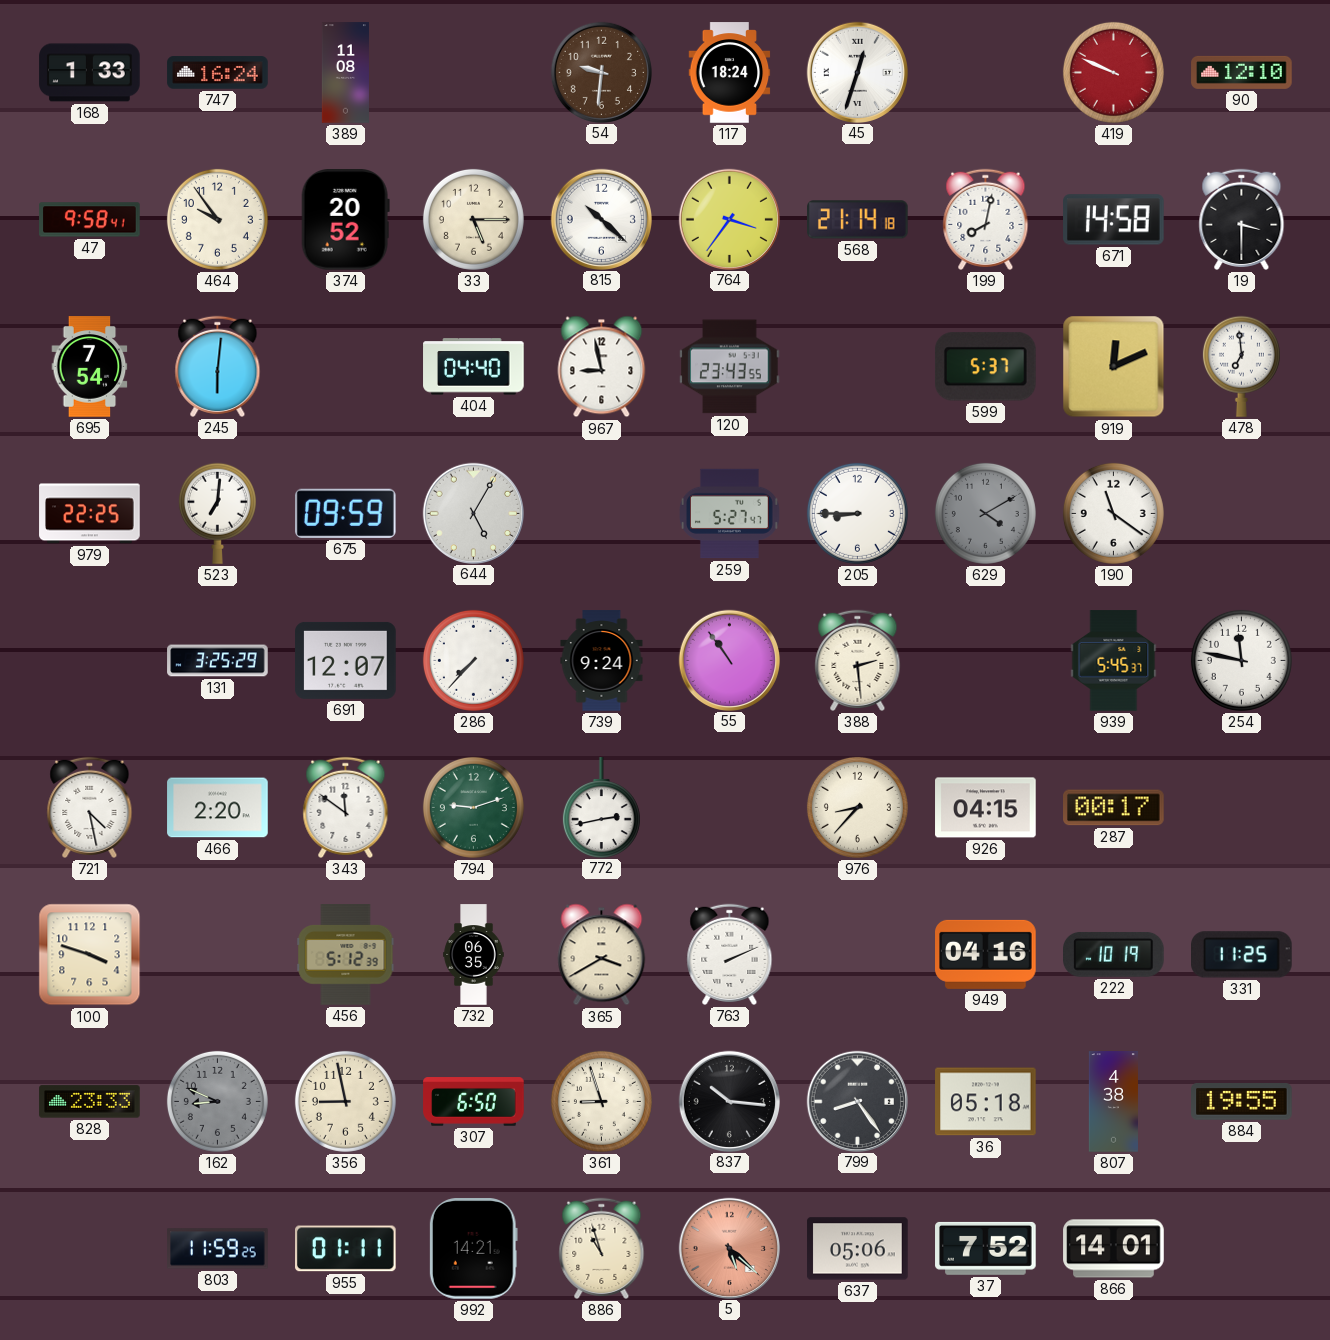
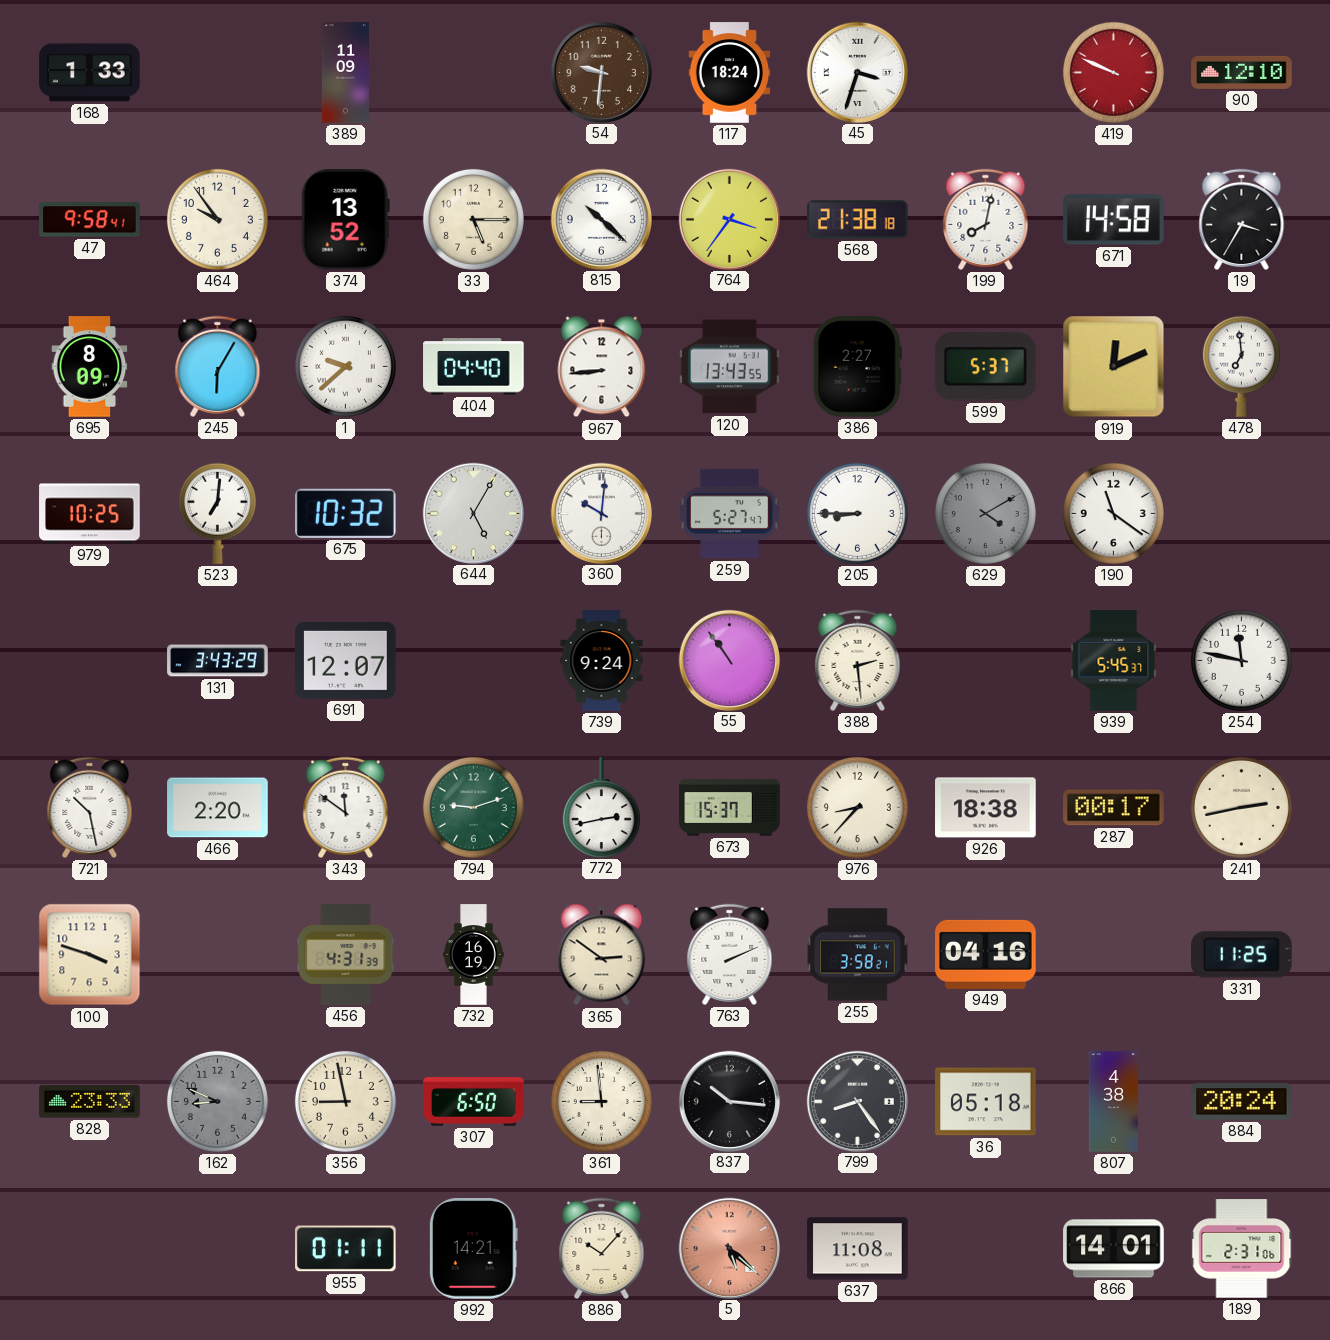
747: 16:24 -> none (218, 73)
389: 11:08 -> 11:09 (345, 73)
45: 12:33 -> 3:33 (857, 72)
374: 20:52 -> 13:52 (345, 220)
568: 21:14 -> 21:38 (858, 220)
19: 3:30 -> 3:35 (1242, 219)
695: 7:54 -> 8:09 (90, 367)
245: 6:01 -> 6:05 (218, 366)
1: none -> 9:38 (345, 366)
967: 8:58 -> 8:44 (602, 367)
120: 23:43 -> 13:43 (730, 367)
386: none -> 2:27 (857, 367)
979: 22:25 -> 10:25 (90, 514)
675: 09:59 -> 10:32 (346, 513)
360: none -> 10:01 (601, 513)
131: 3:25 -> 3:43 (218, 661)
286: 7:37 -> none (473, 660)
721: 4:28 -> 10:28 (90, 807)
673: none -> 15:37 (730, 807)
926: 04:15 -> 18:38 (986, 808)
241: none -> 2:43 (1241, 807)
456: 5:12 -> 4:31 (346, 955)
732: 06:35 -> 16:19 (474, 955)
365: 3:40 -> 2:51 (602, 955)
255: none -> 3:58 (858, 955)
222: 10:19 -> none (1114, 954)
361: 8:57 -> 8:59 (601, 1101)
884: 19:55 -> 20:24 (1242, 1102)
803: 11:59 -> none (218, 1249)
886: 10:57 -> 10:07 (602, 1248)
637: 05:06 -> 11:08 (858, 1249)
37: 7:52 -> none (986, 1248)
189: none -> 2:31 (1242, 1249)
